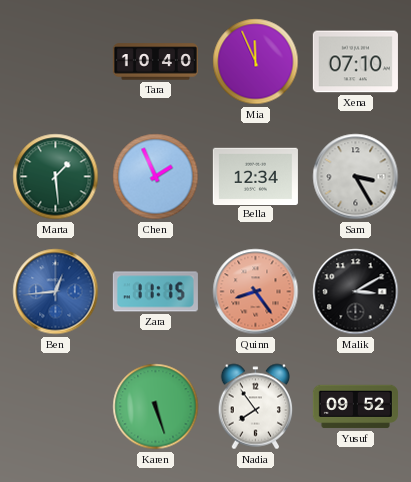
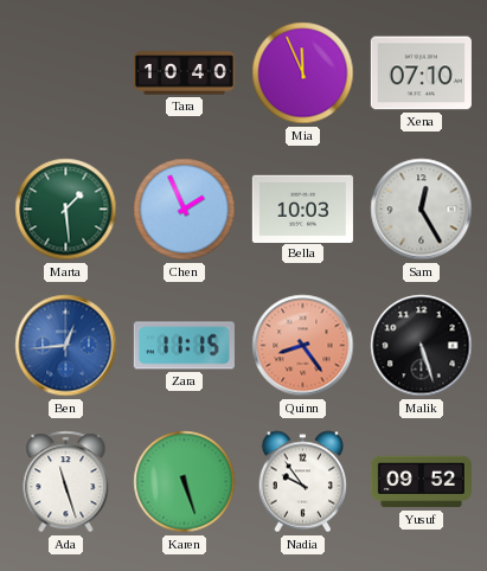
Bella: 12:34 -> 10:03 (302, 208)
Sam: 3:25 -> 12:25 (422, 210)
Malik: 3:10 -> 5:27 (422, 346)
Ada: none -> 11:27 (66, 482)
Nadia: 7:54 -> 9:54 (303, 482)
